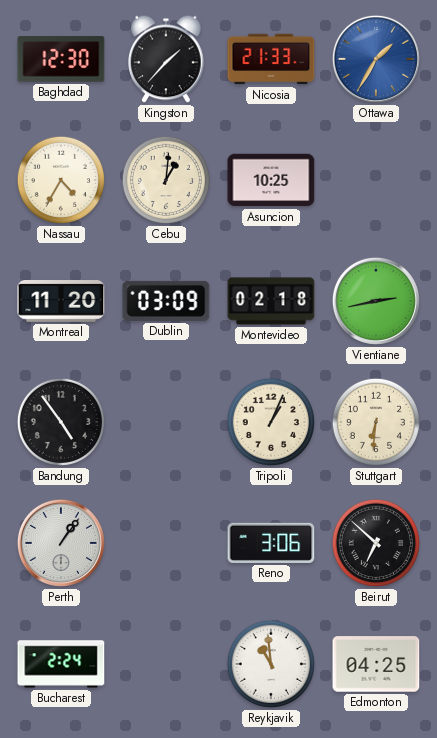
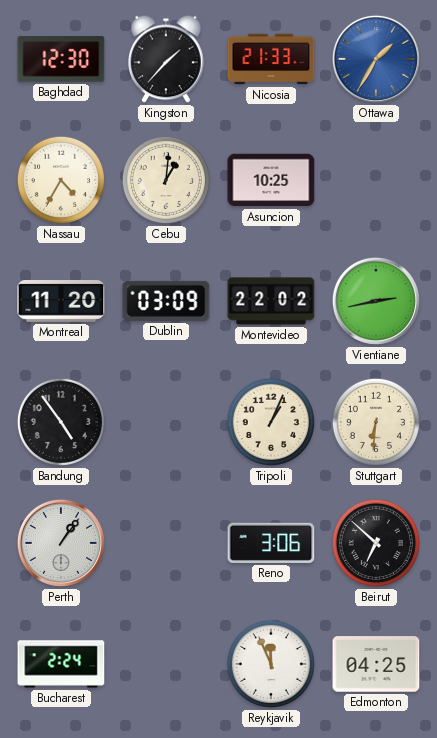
Montevideo: 02:18 -> 22:02 (271, 301)
Reykjavik: 10:59 -> 11:56 (271, 664)
